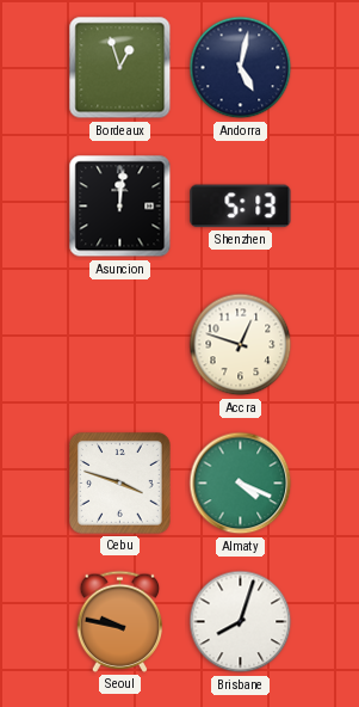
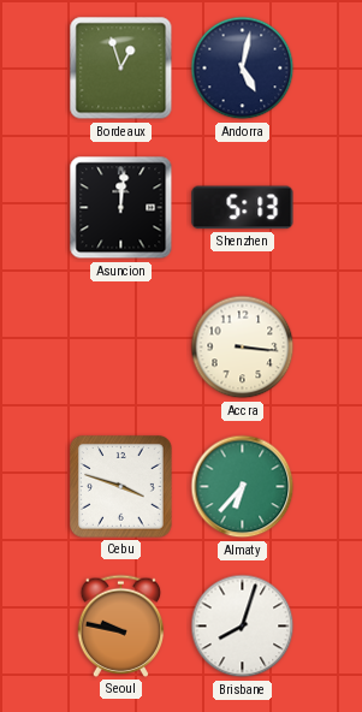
Accra: 12:48 -> 3:16 (243, 348)
Almaty: 4:19 -> 6:37 (243, 487)
